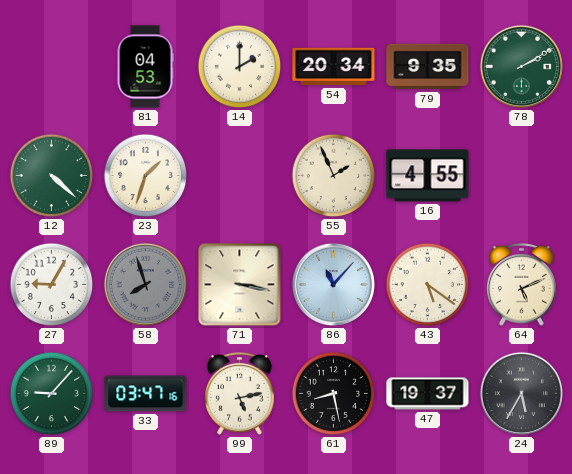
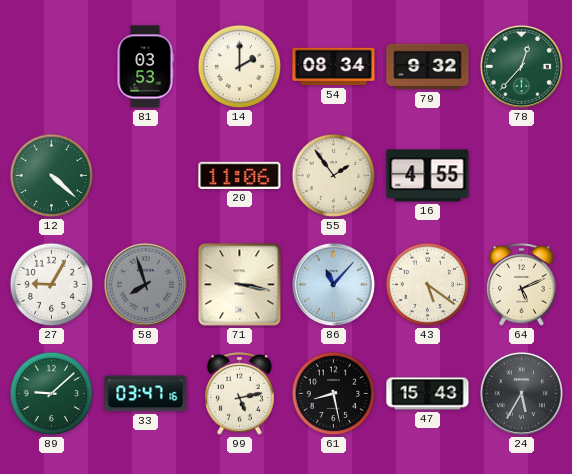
81: 04:53 -> 03:53 (145, 67)
54: 20:34 -> 08:34 (334, 67)
79: 9:35 -> 9:32 (428, 67)
78: 2:10 -> 12:37 (521, 66)
23: 1:33 -> none (146, 176)
20: none -> 11:06 (240, 175)
55: 1:56 -> 1:54 (334, 176)
89: 9:07 -> 9:08 (52, 394)
47: 19:37 -> 15:43 (428, 394)
